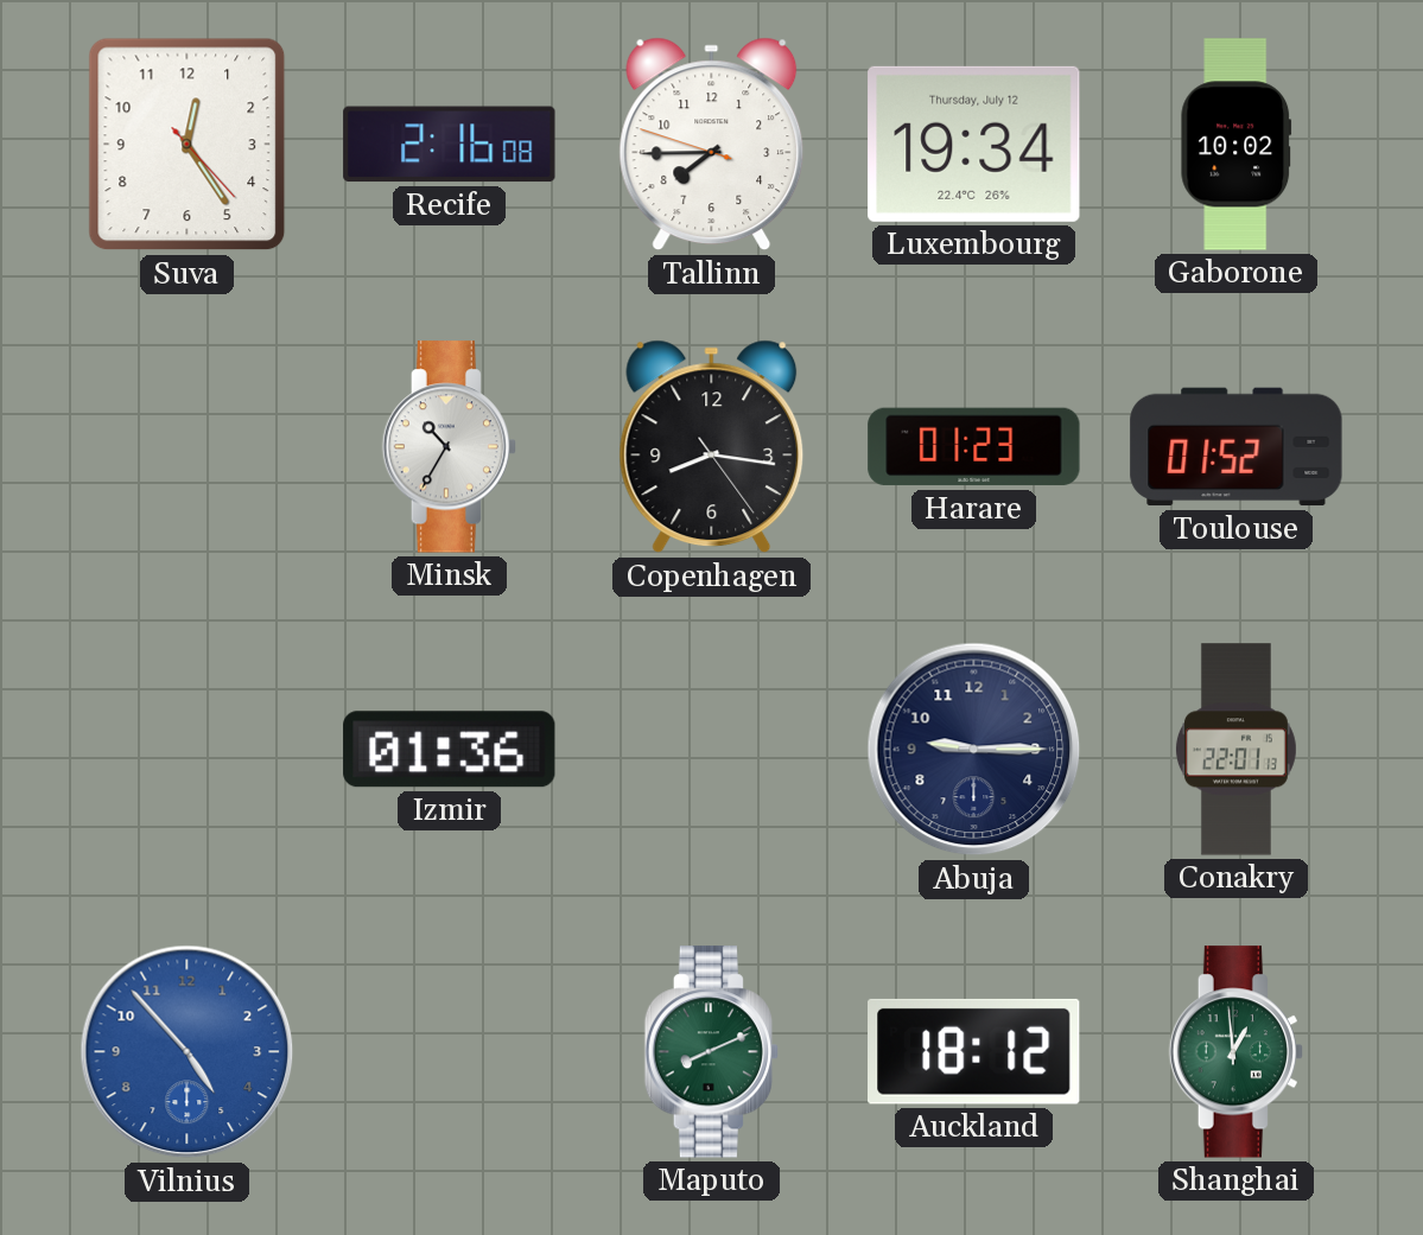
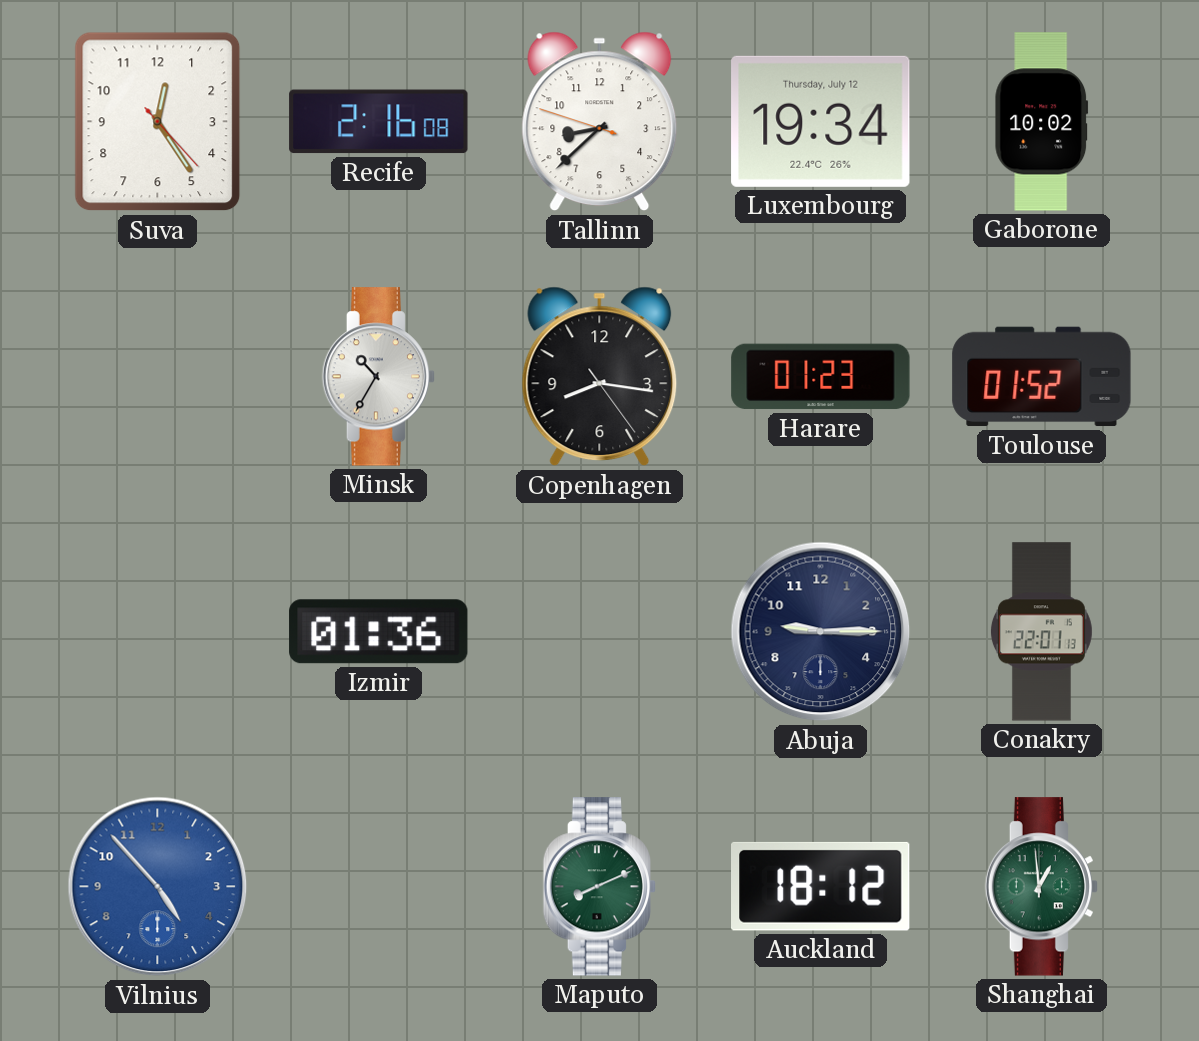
Tallinn: 7:44 -> 8:37 (600, 122)
